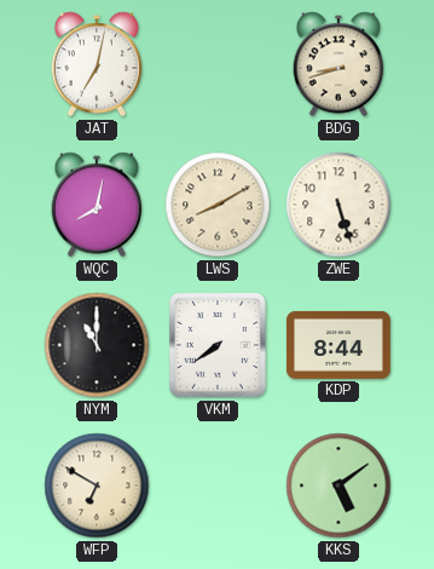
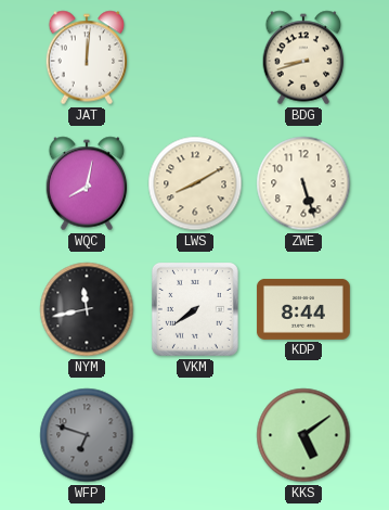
JAT: 7:02 -> 12:01 (87, 58)
NYM: 11:00 -> 11:43 (87, 309)
WFP: 6:50 -> 6:48 (87, 435)
WFP dial: cream -> grey (87, 435)
